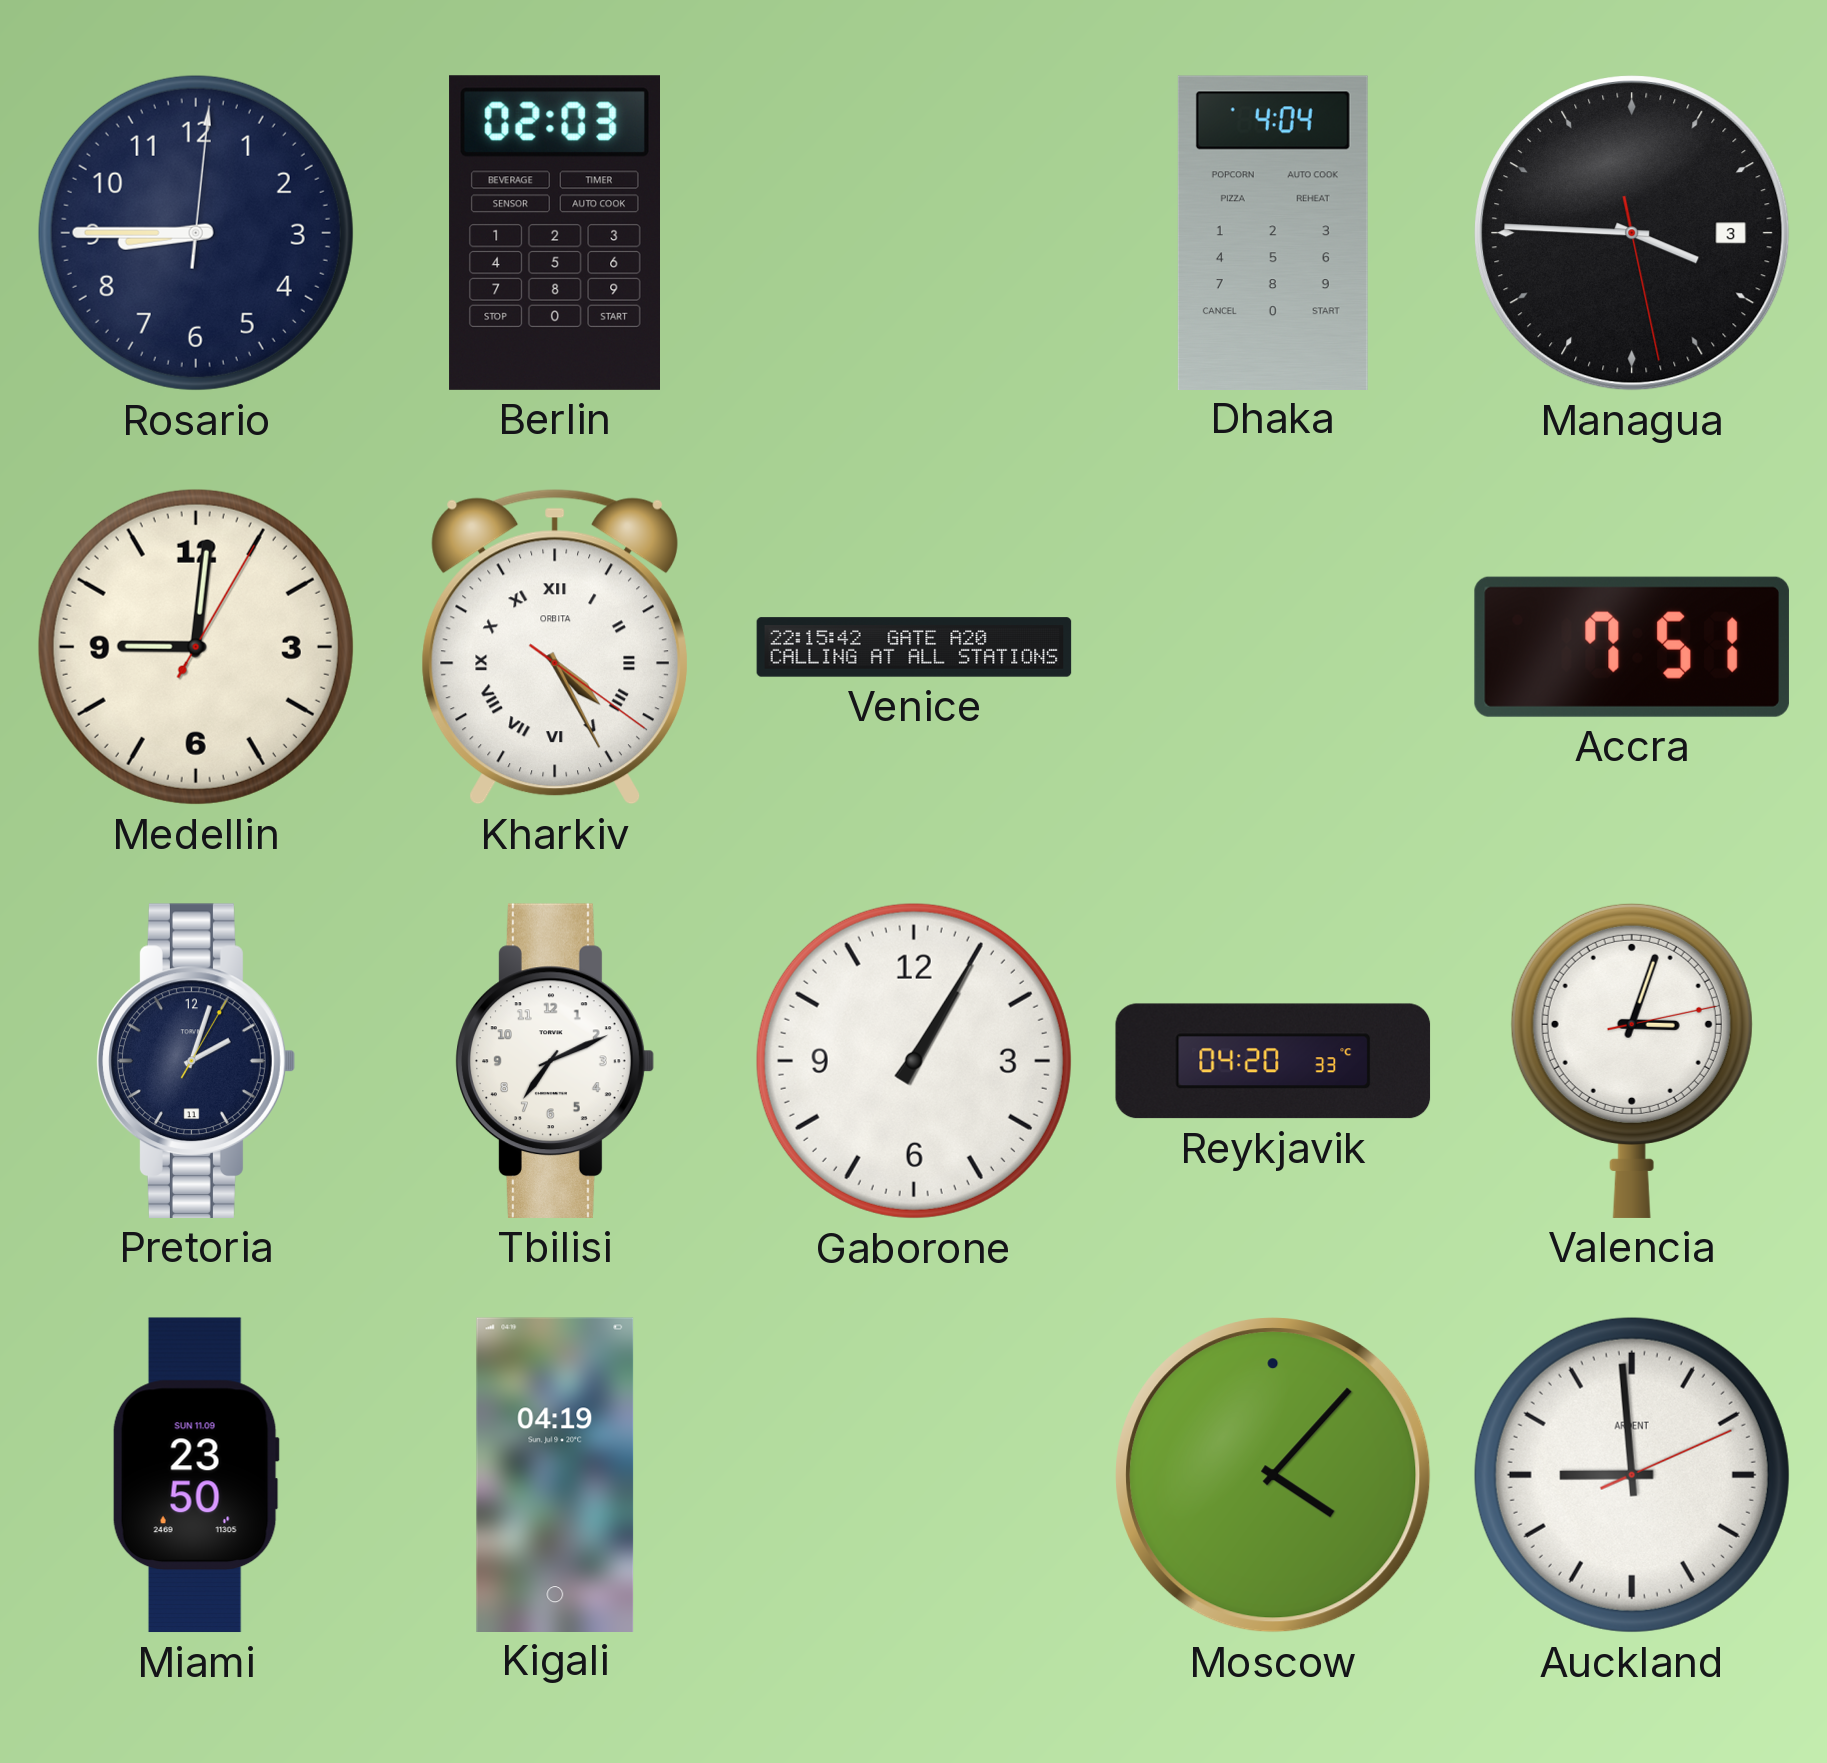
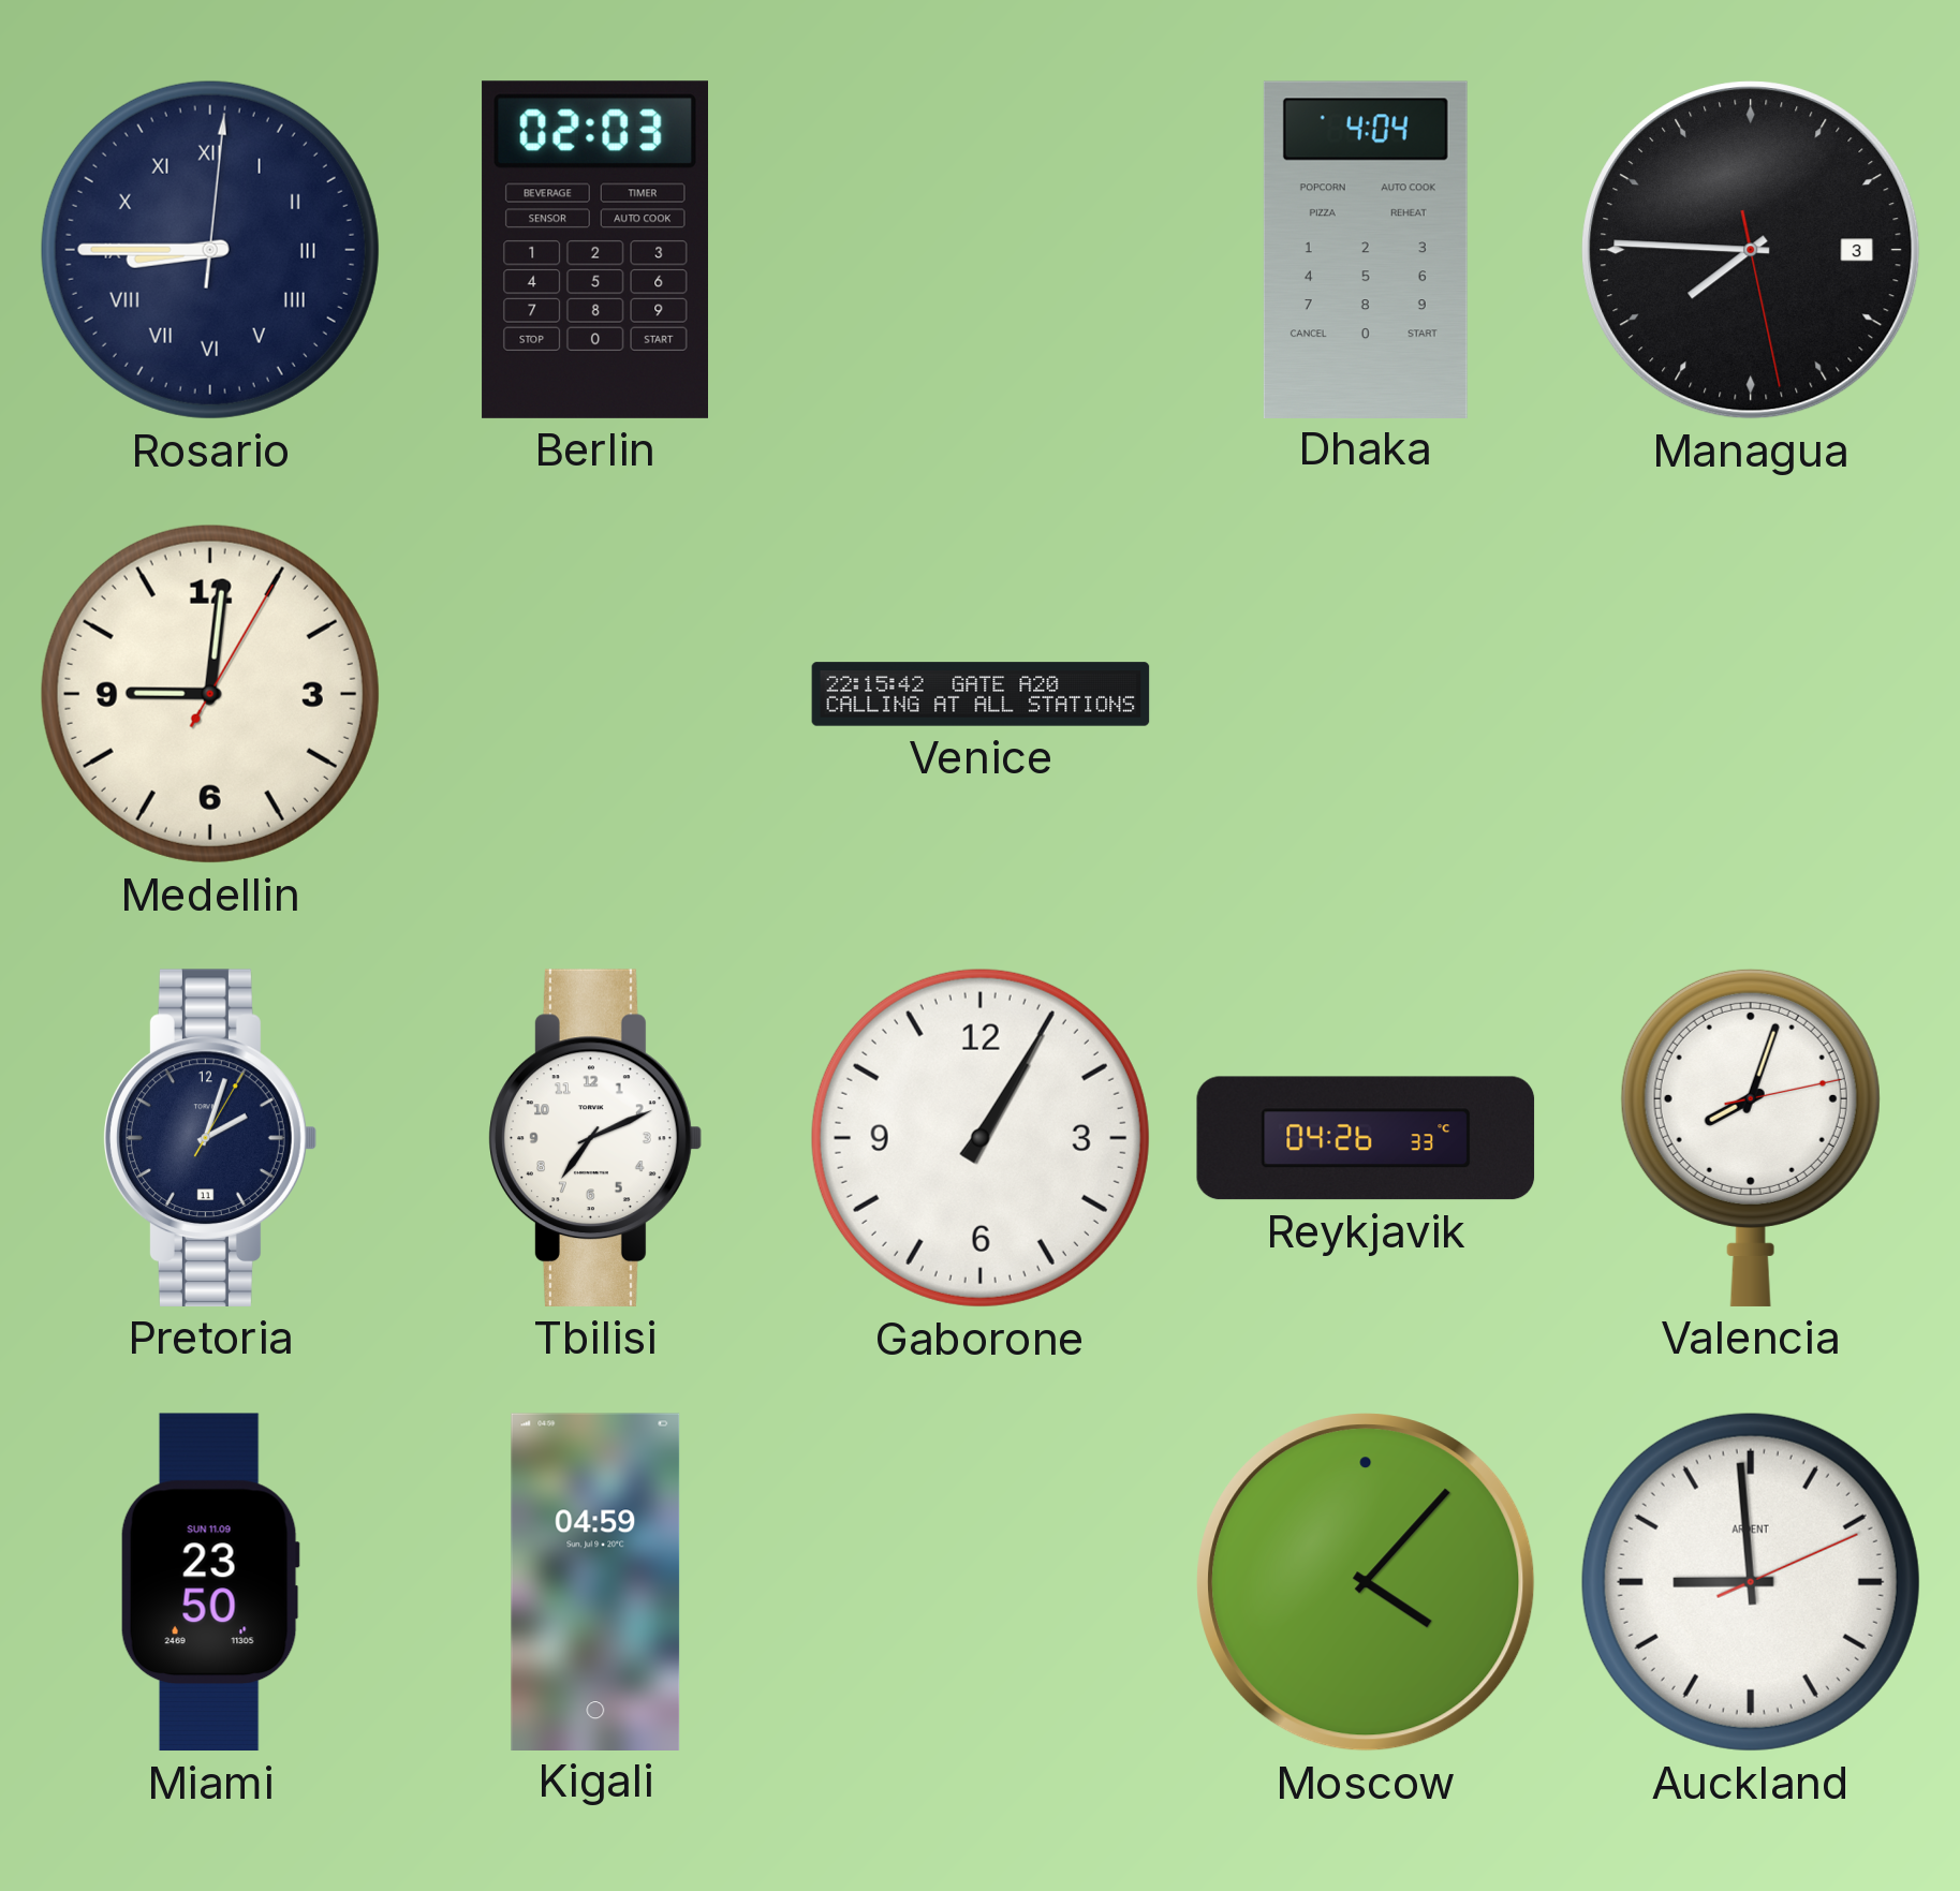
Rosario numerals: Arabic -> Roman (210, 250)
Managua: 3:45 -> 7:45 (1751, 250)
Kharkiv: 4:25 -> none (555, 647)
Accra: 7:51 -> none (1632, 647)
Reykjavik: 04:20 -> 04:26 (1366, 1138)
Valencia: 3:03 -> 8:03 (1751, 1137)
Kigali: 04:19 -> 04:59 (595, 1581)
